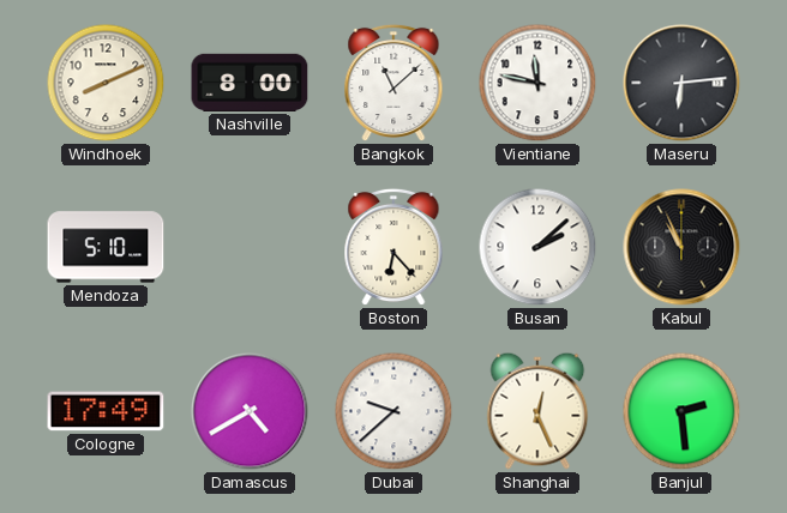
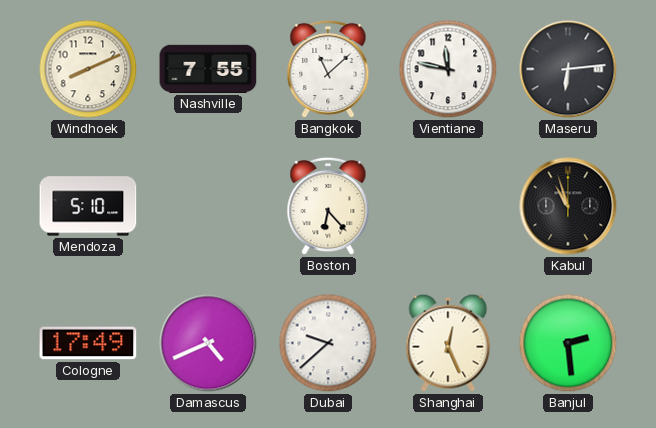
Nashville: 8:00 -> 7:55 (208, 69)
Busan: 2:08 -> none (537, 247)
Kabul: 10:56 -> 10:57 (568, 206)
Damascus: 4:40 -> 4:41 (208, 343)
